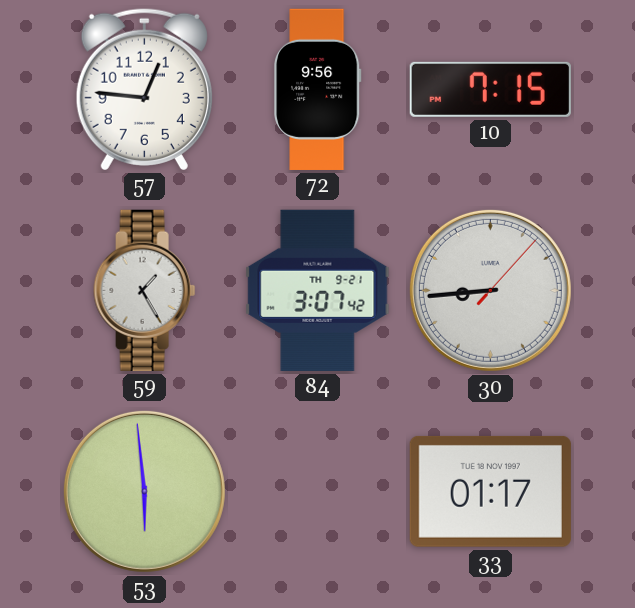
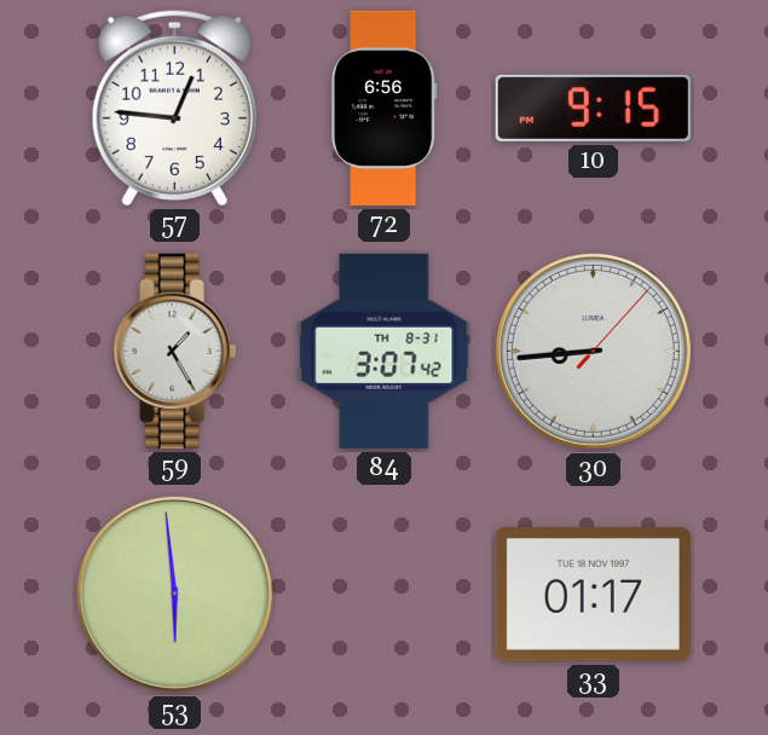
72: 9:56 -> 6:56 (385, 108)
10: 7:15 -> 9:15 (593, 108)
84 date: TH 9-21 -> TH 8-31 (385, 351)
